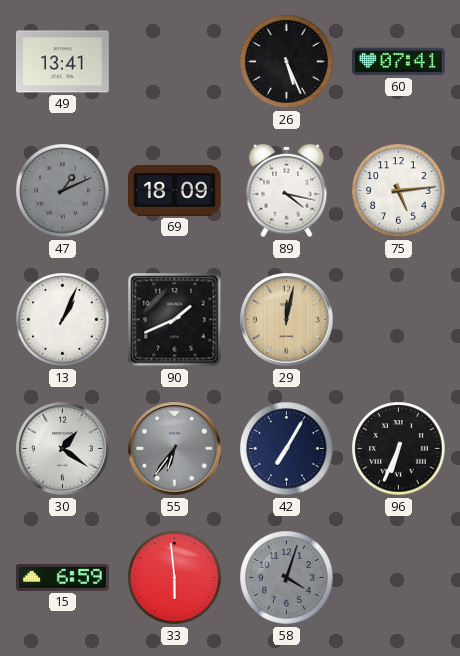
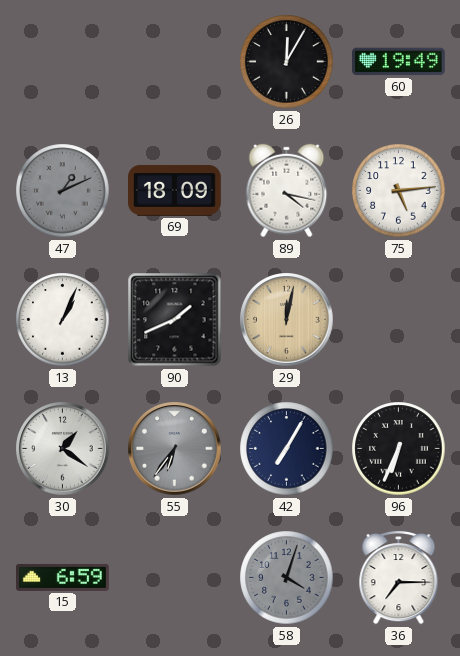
49: 13:41 -> none (62, 62)
26: 5:26 -> 12:05 (287, 62)
60: 07:41 -> 19:49 (399, 62)
33: 5:59 -> none (175, 578)
36: none -> 7:15 (399, 577)
